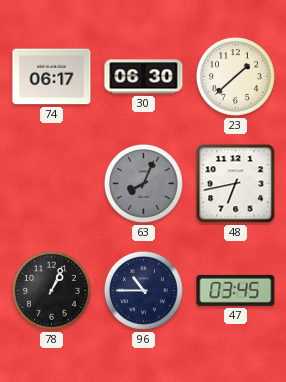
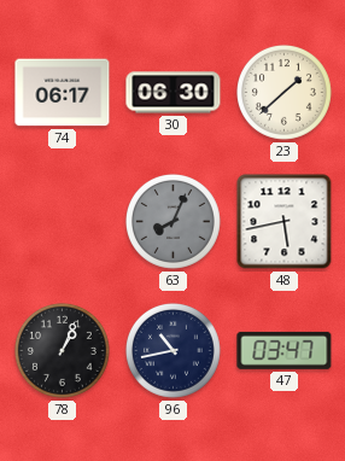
48: 6:43 -> 5:43 (285, 222)
96: 10:45 -> 10:43 (172, 350)
47: 03:45 -> 03:47 (285, 350)
